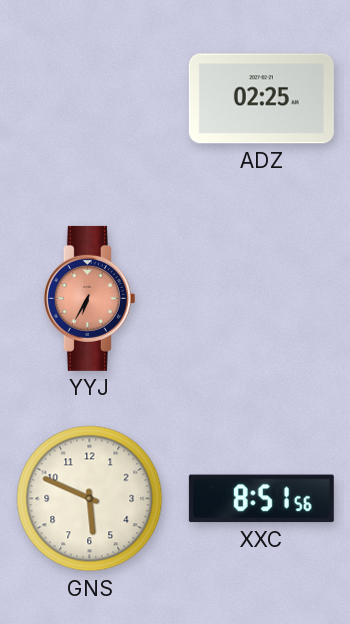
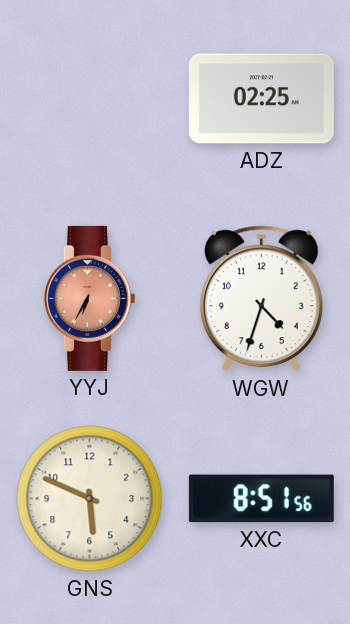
WGW: none -> 4:33 (261, 299)
